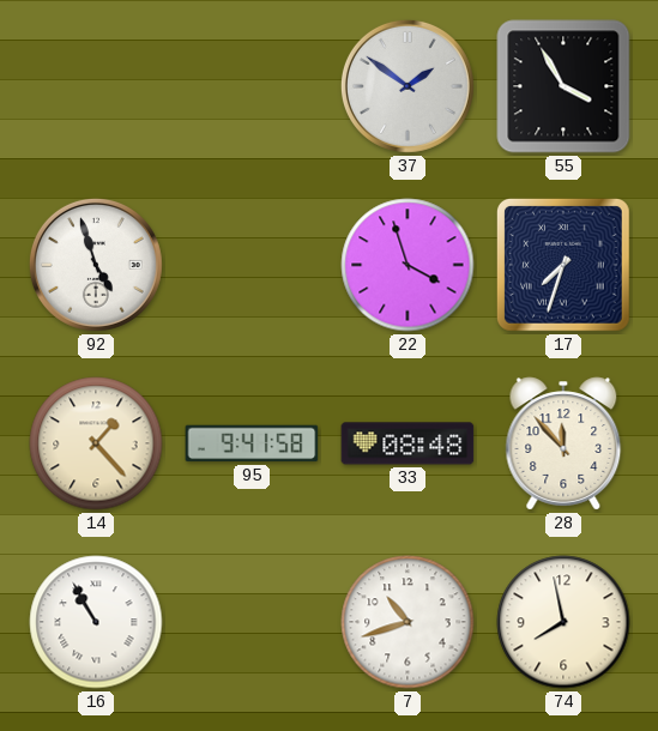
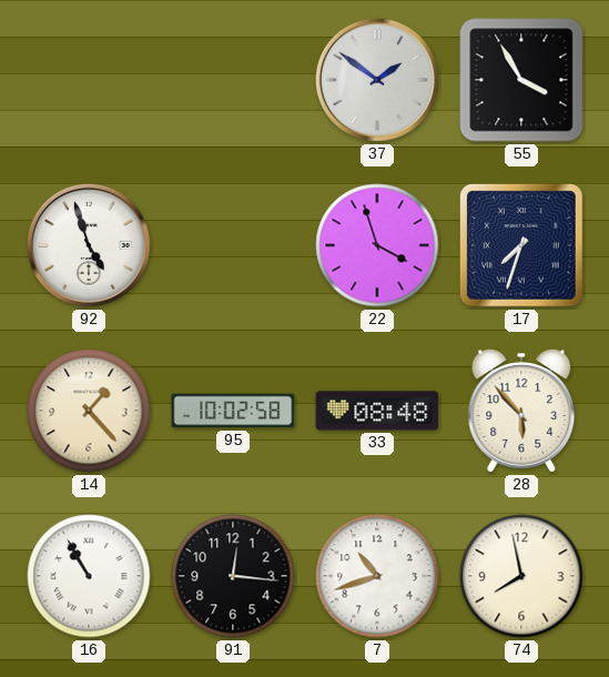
95: 9:41 -> 10:02 (233, 411)
28: 11:53 -> 5:53 (521, 411)
91: none -> 12:16 (233, 576)
